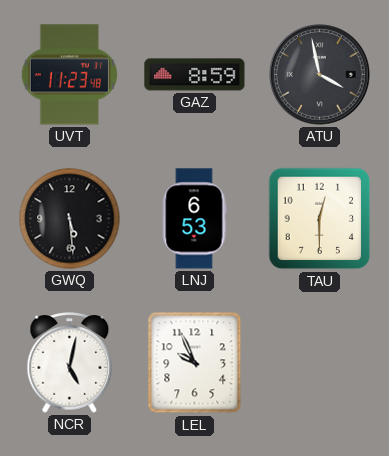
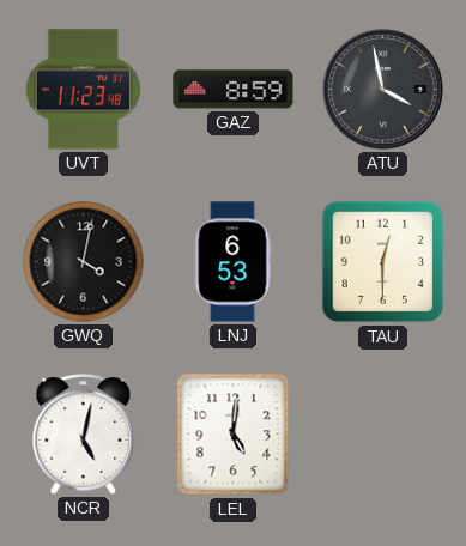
GWQ: 5:29 -> 4:02 (84, 262)
LEL: 9:56 -> 5:01 (234, 435)
